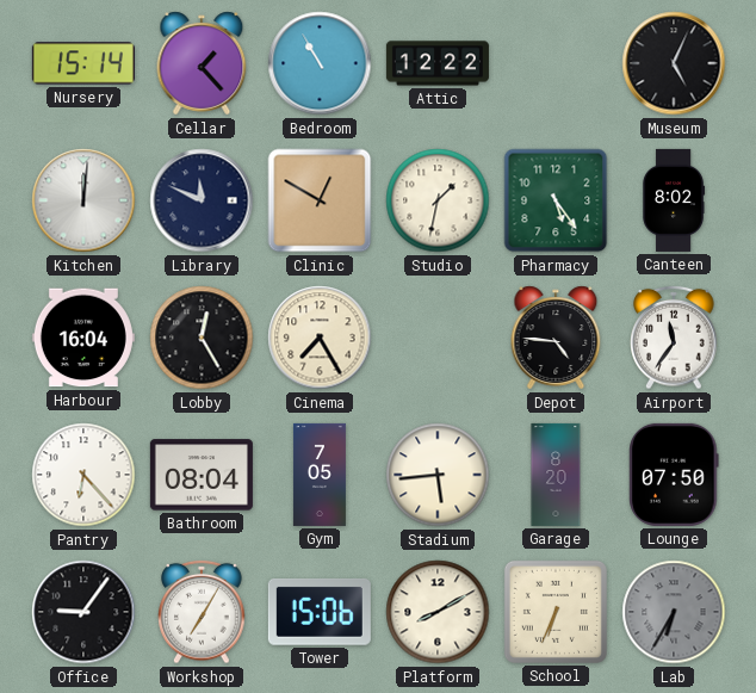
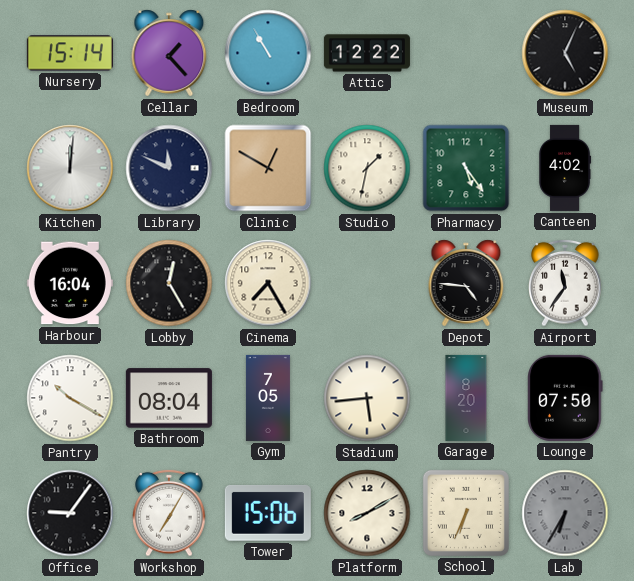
Canteen: 8:02 -> 4:02 (565, 168)
Pantry: 6:23 -> 10:20 (70, 398)
